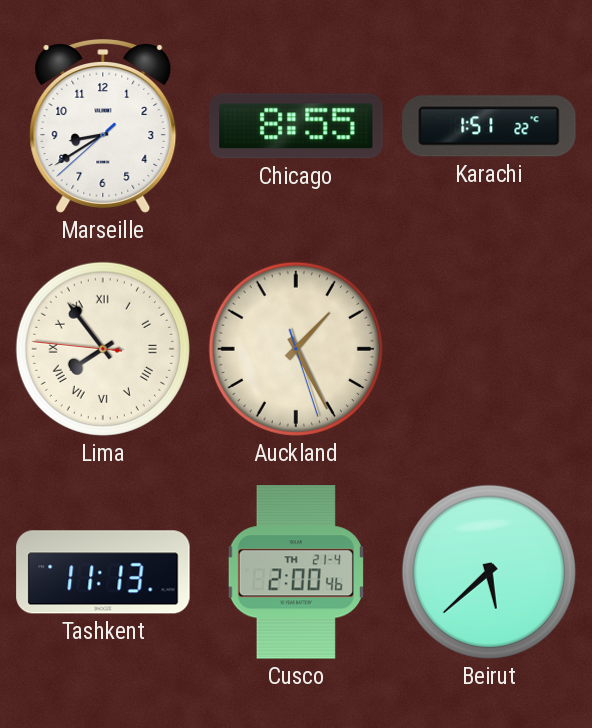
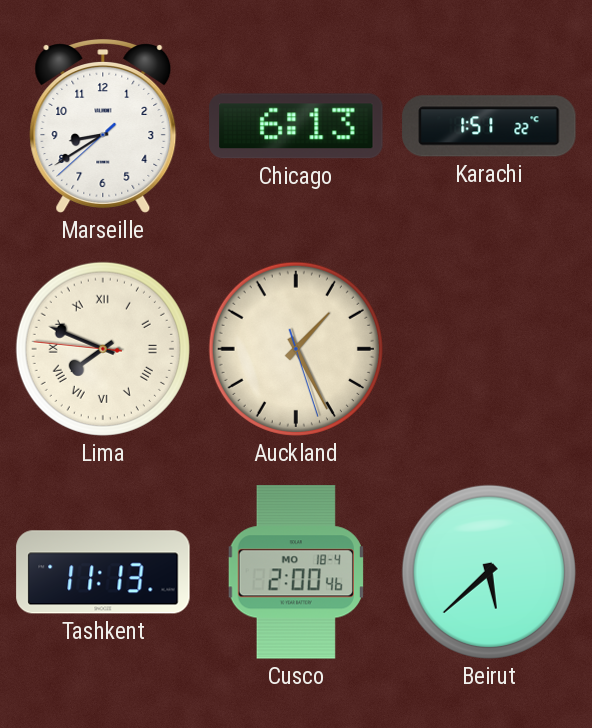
Chicago: 8:55 -> 6:13 (296, 126)
Lima: 7:53 -> 7:48 (103, 349)
Cusco date: TH 21-4 -> MO 18-4 (296, 572)
